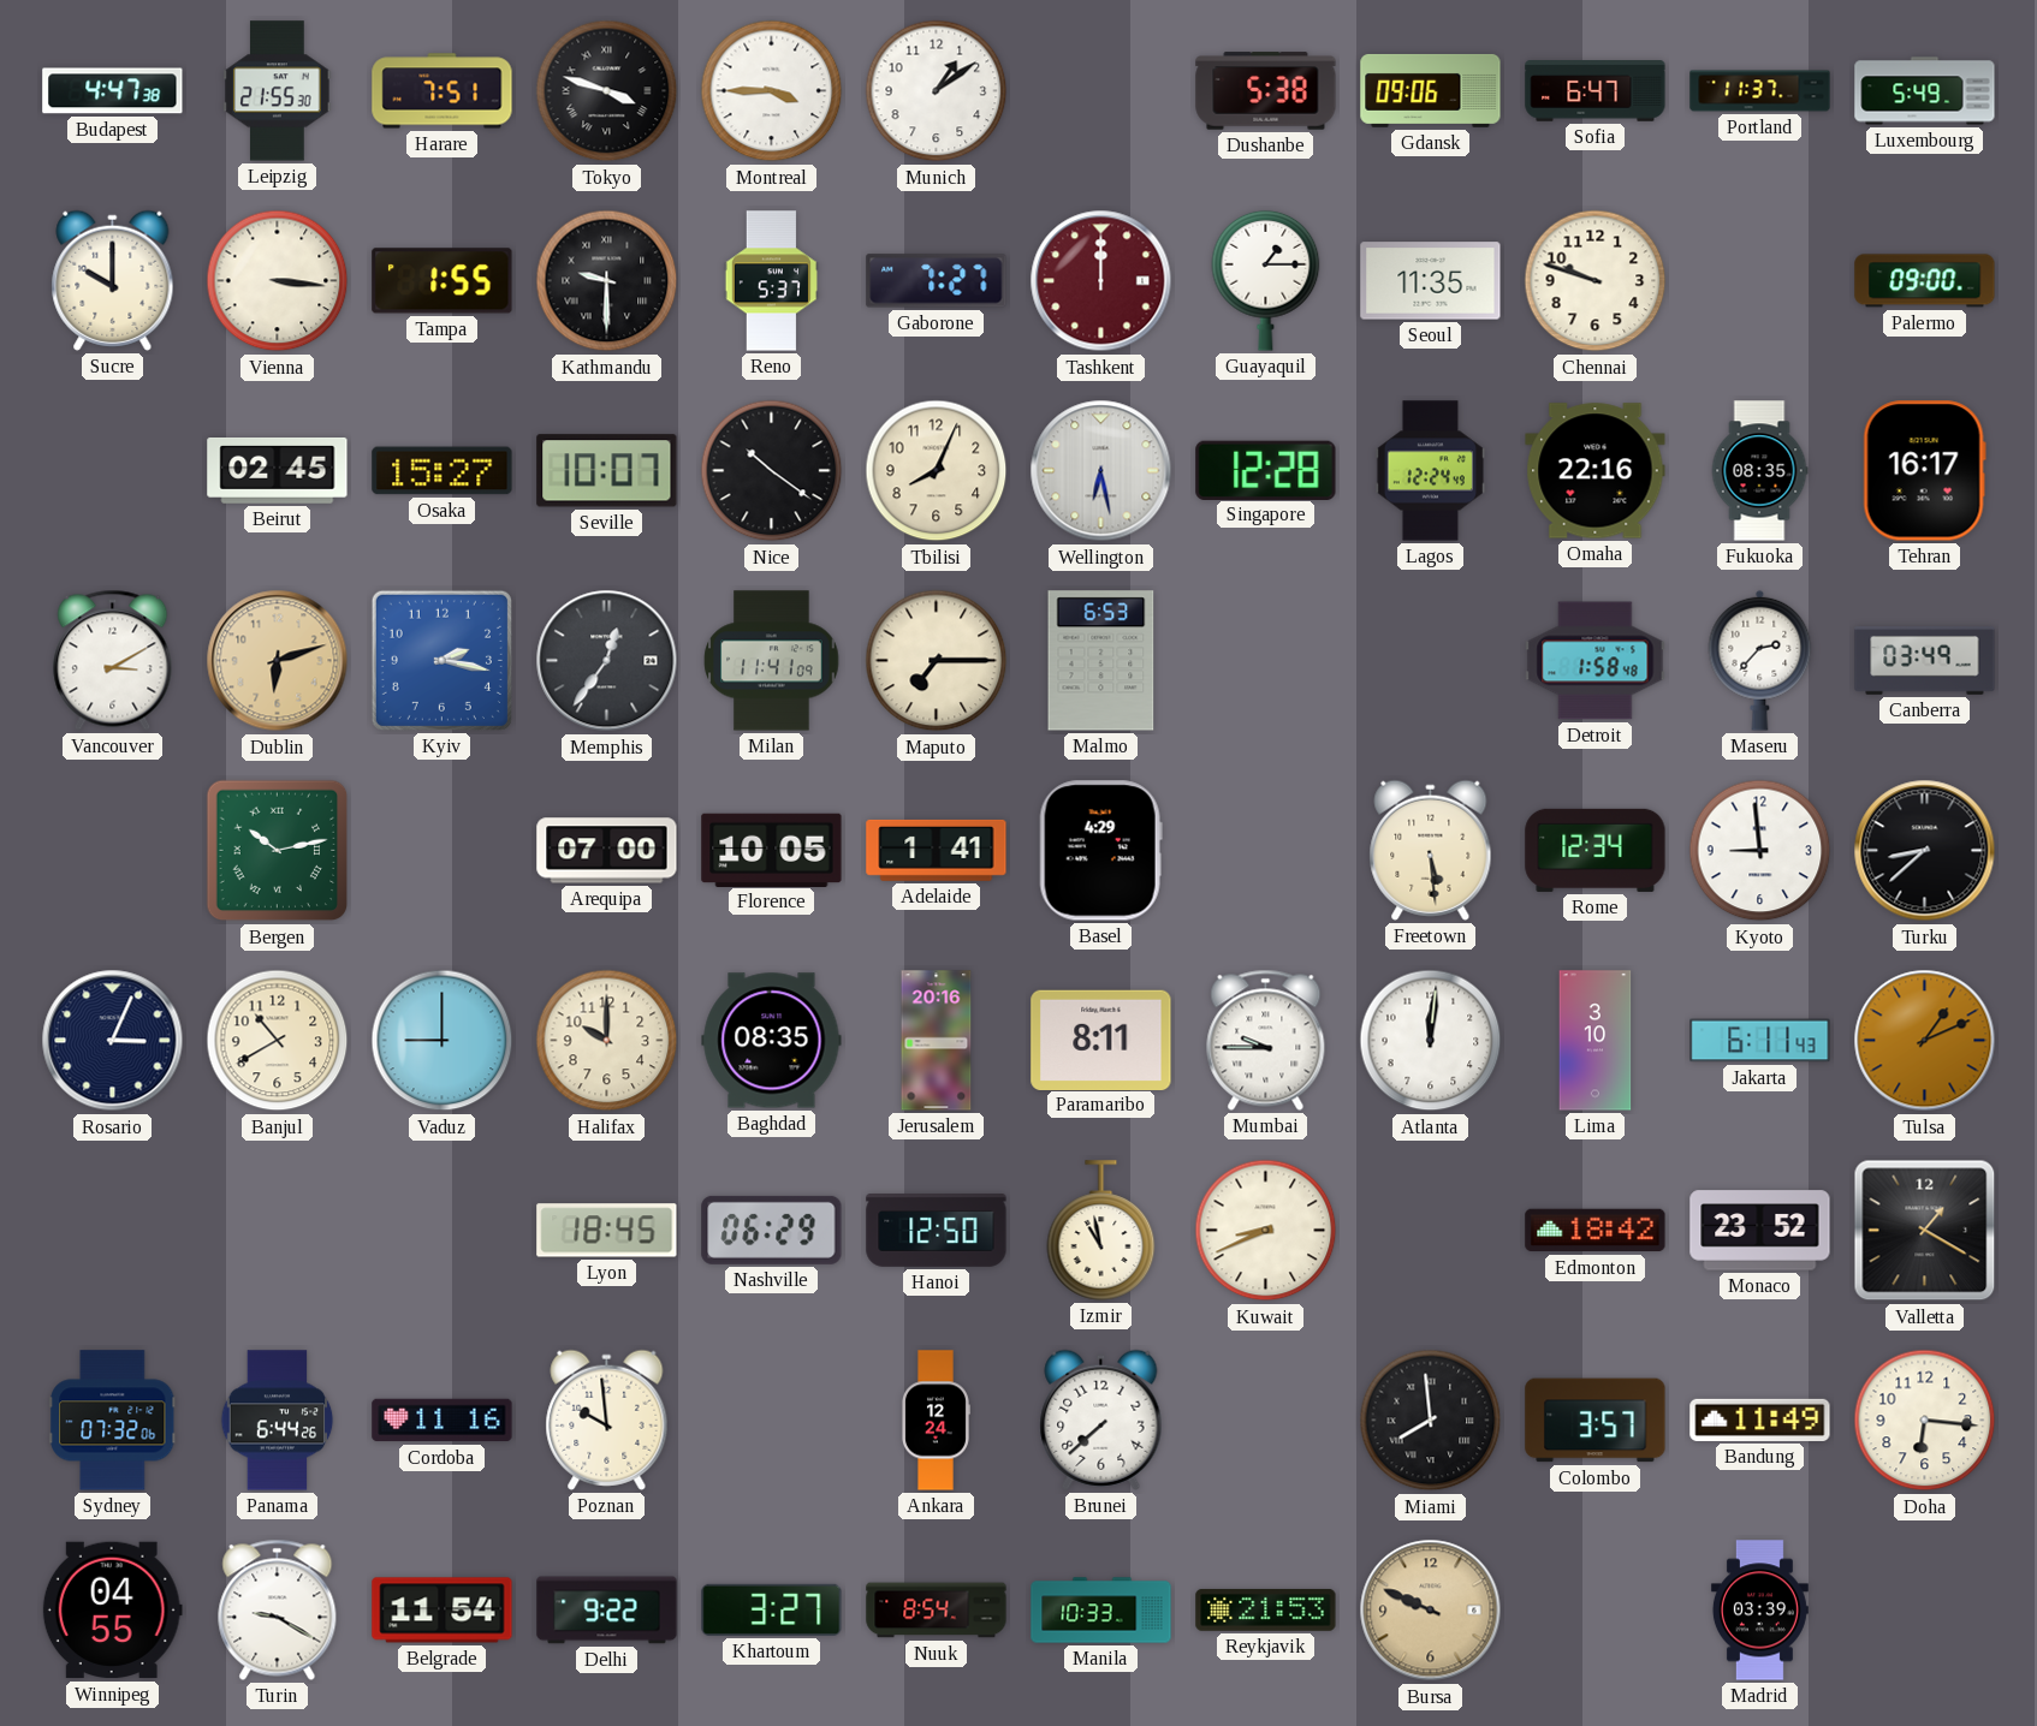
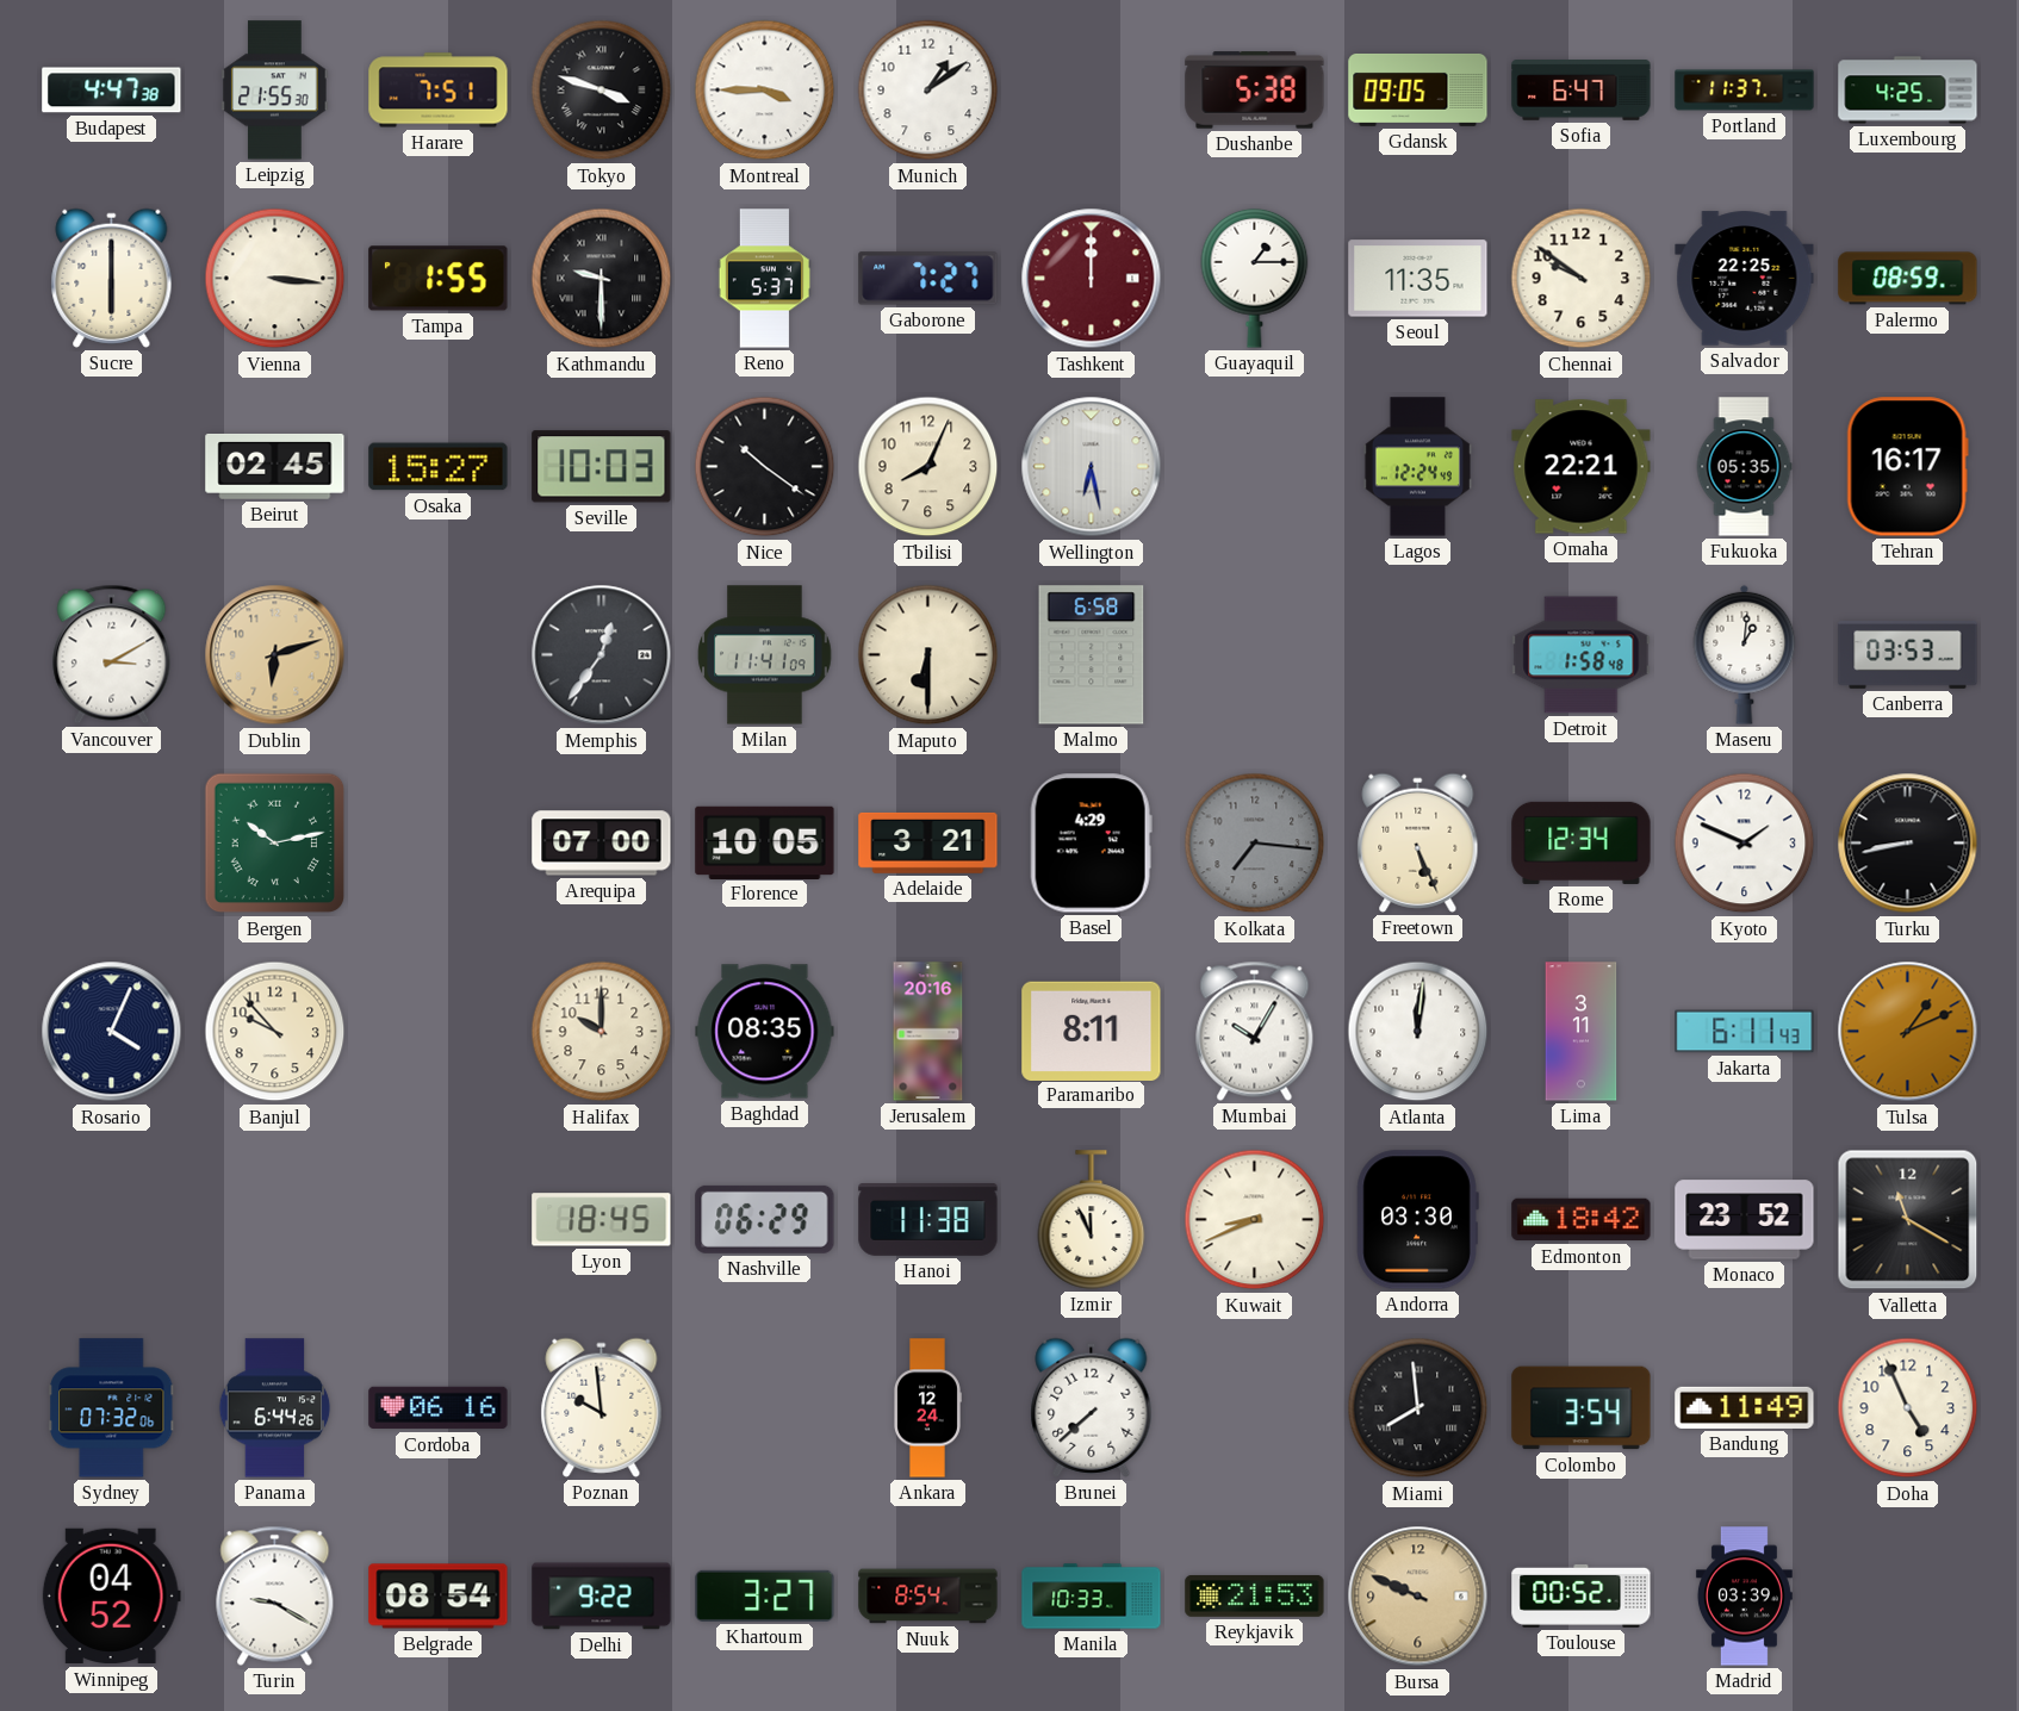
Gdansk: 09:06 -> 09:05 (1418, 89)
Luxembourg: 5:49 -> 4:25 (1908, 91)
Sucre: 10:00 -> 6:00 (112, 278)
Chennai: 9:48 -> 9:51 (1582, 279)
Salvador: none -> 22:25 (1745, 279)
Palermo: 09:00 -> 08:59 (1908, 279)
Seville: 10:07 -> 10:03 (602, 467)
Singapore: 12:28 -> none (1266, 470)
Omaha: 22:16 -> 22:21 (1582, 467)
Fukuoka: 08:35 -> 05:35 (1744, 467)
Kyiv: 2:17 -> none (441, 660)
Maputo: 7:15 -> 6:30 (928, 655)
Malmo: 6:53 -> 6:58 (1092, 655)
Maseru: 2:37 -> 1:01 (1745, 654)
Canberra: 03:49 -> 03:53 (1908, 655)
Adelaide: 1:41 -> 3:21 (928, 842)
Kolkata: none -> 7:16 (1255, 844)
Freetown: 5:29 -> 5:26 (1418, 842)
Kyoto: 8:59 -> 1:49 (1745, 844)
Turku: 8:38 -> 8:43 (1908, 844)
Rosario: 3:04 -> 4:04 (112, 1032)
Banjul: 10:40 -> 9:53 (275, 1032)
Vaduz: 9:00 -> none (443, 1041)
Mumbai: 9:45 -> 10:05 (1255, 1031)
Lima: 3:10 -> 3:11 (1582, 1032)
Hanoi: 12:50 -> 11:38 (928, 1220)
Izmir: 10:58 -> 11:56 (1092, 1220)
Andorra: none -> 03:30 (1417, 1220)
Valletta: 1:20 -> 11:20 (1908, 1220)
Cordoba: 11:16 -> 06:16 (439, 1408)
Colombo: 3:57 -> 3:54 (1582, 1408)
Doha: 6:16 -> 4:56 (1908, 1408)
Winnipeg: 04:55 -> 04:52 (111, 1597)
Belgrade: 11:54 -> 08:54 (439, 1597)
Toulouse: none -> 00:52 (1582, 1595)
